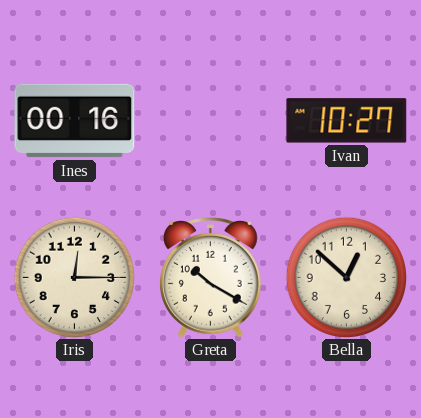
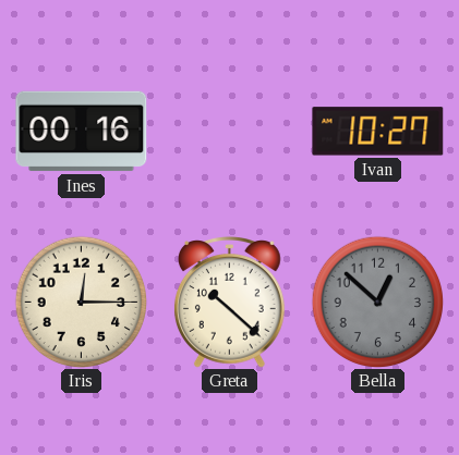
Greta: 10:20 -> 10:22 (229, 303)
Bella dial: cream -> grey (377, 302)
